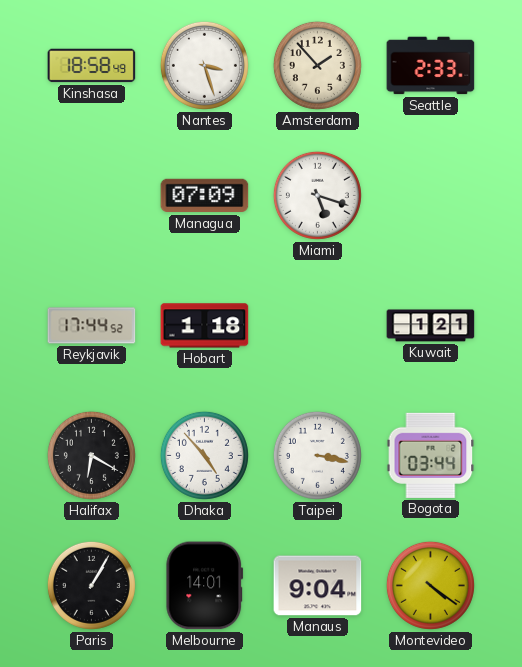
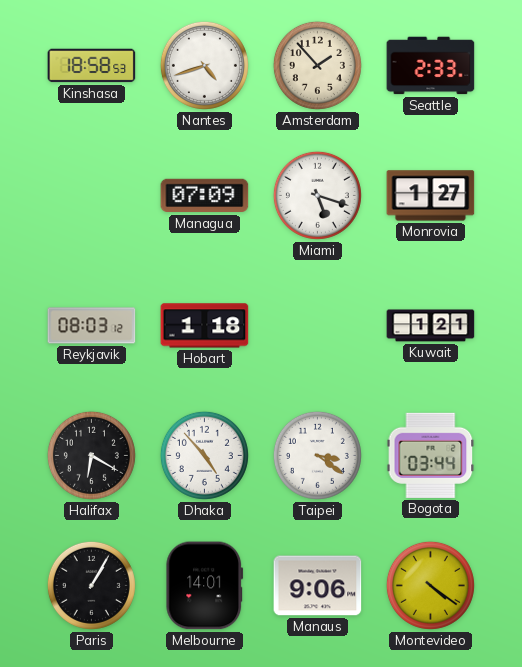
Kinshasa: 18:58:49 -> 18:58:53 (92, 66)
Nantes: 3:27 -> 4:42 (204, 65)
Monrovia: none -> 1:27 (431, 196)
Reykjavik: 17:44 -> 08:03 (92, 326)
Taipei: 3:17 -> 3:21 (317, 455)
Manaus: 9:04 -> 9:06 (318, 586)
